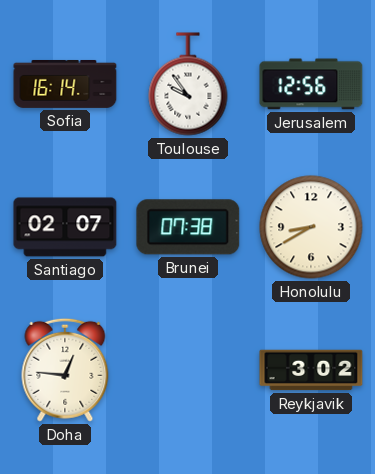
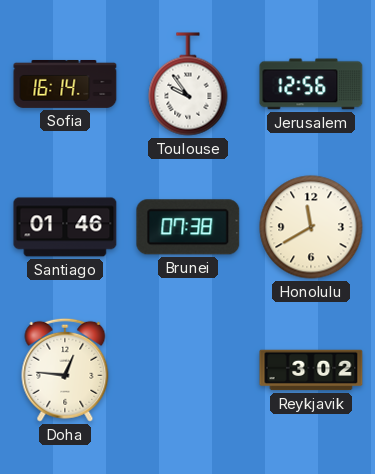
Santiago: 02:07 -> 01:46 (65, 227)
Honolulu: 8:40 -> 11:40 (311, 227)
